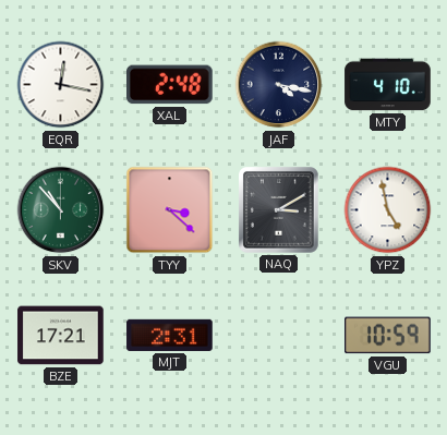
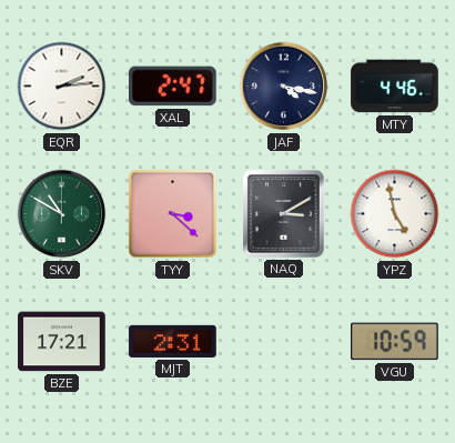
EQR: 12:17 -> 2:14 (62, 87)
XAL: 2:48 -> 2:47 (173, 87)
MTY: 4:10 -> 4:46 (395, 87)
SKV: 10:53 -> 10:50 (62, 214)
